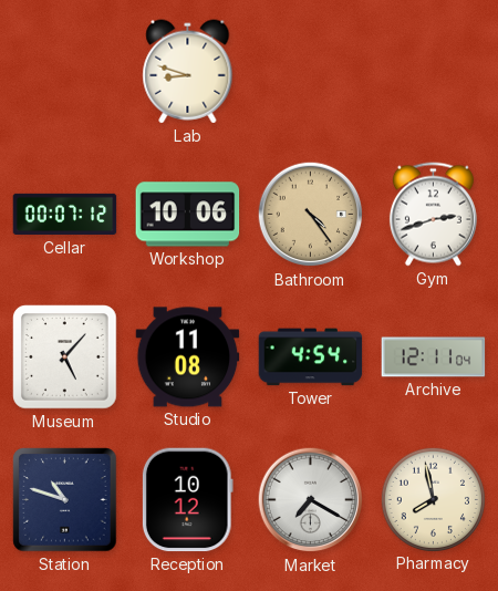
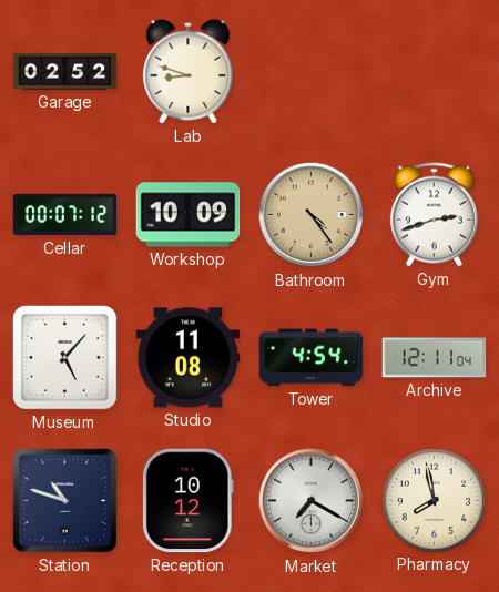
Garage: none -> 02:52 (65, 71)
Workshop: 10:06 -> 10:09 (189, 215)
